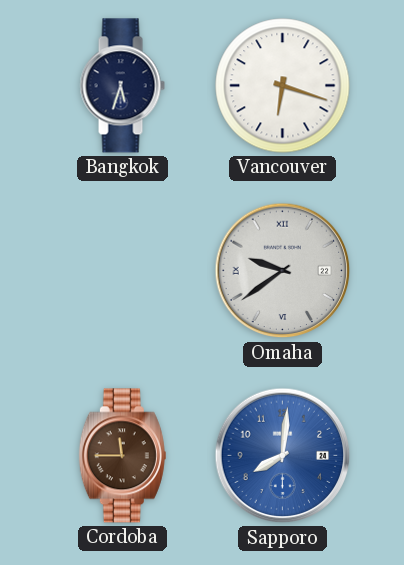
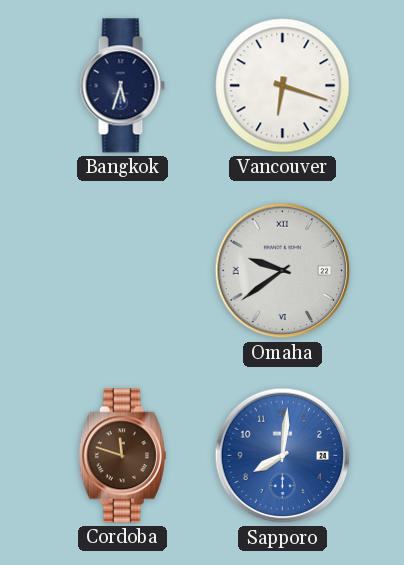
Cordoba: 11:45 -> 11:48 (122, 456)
